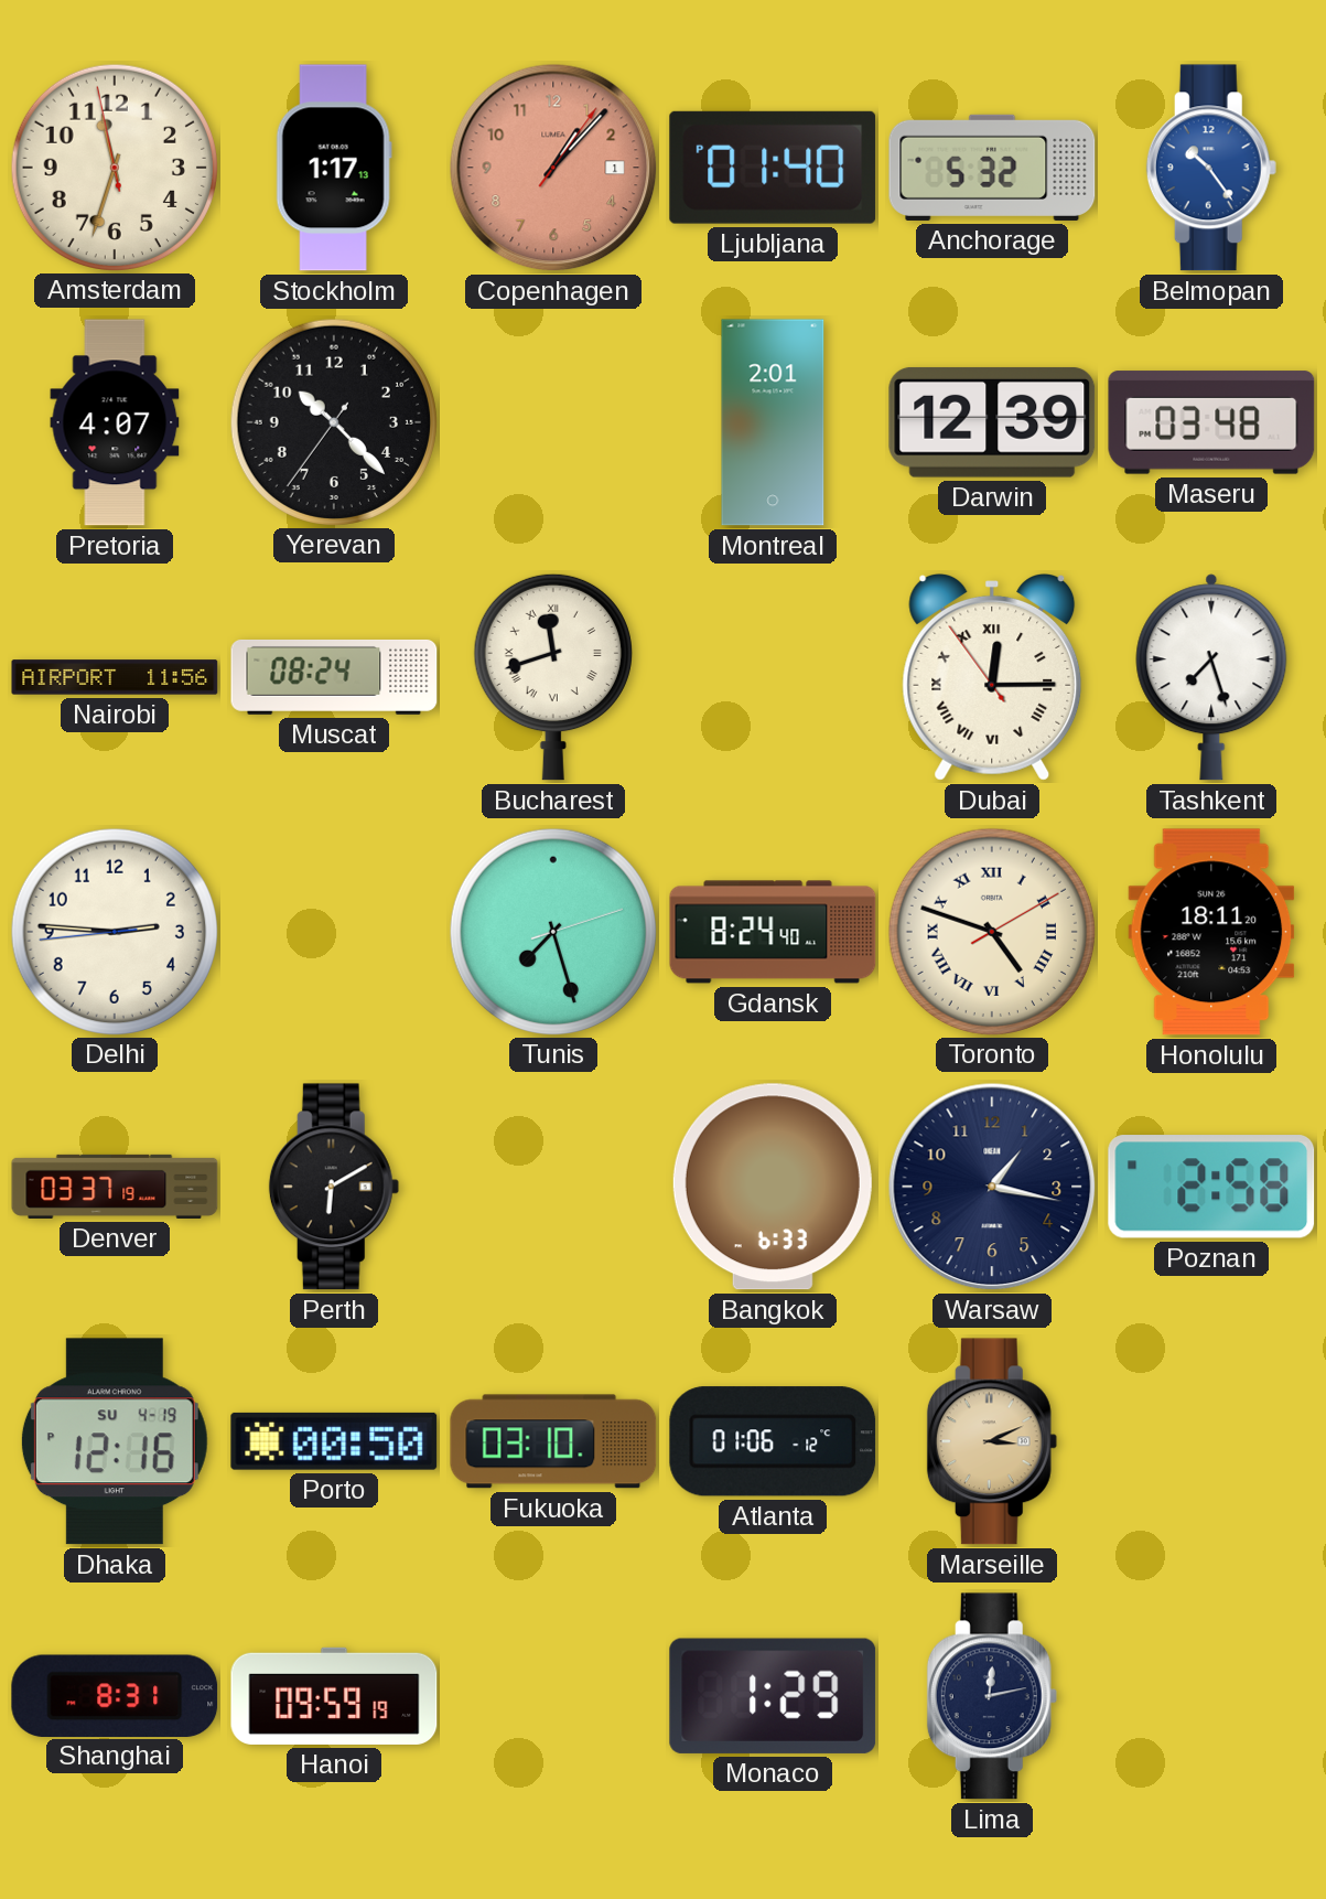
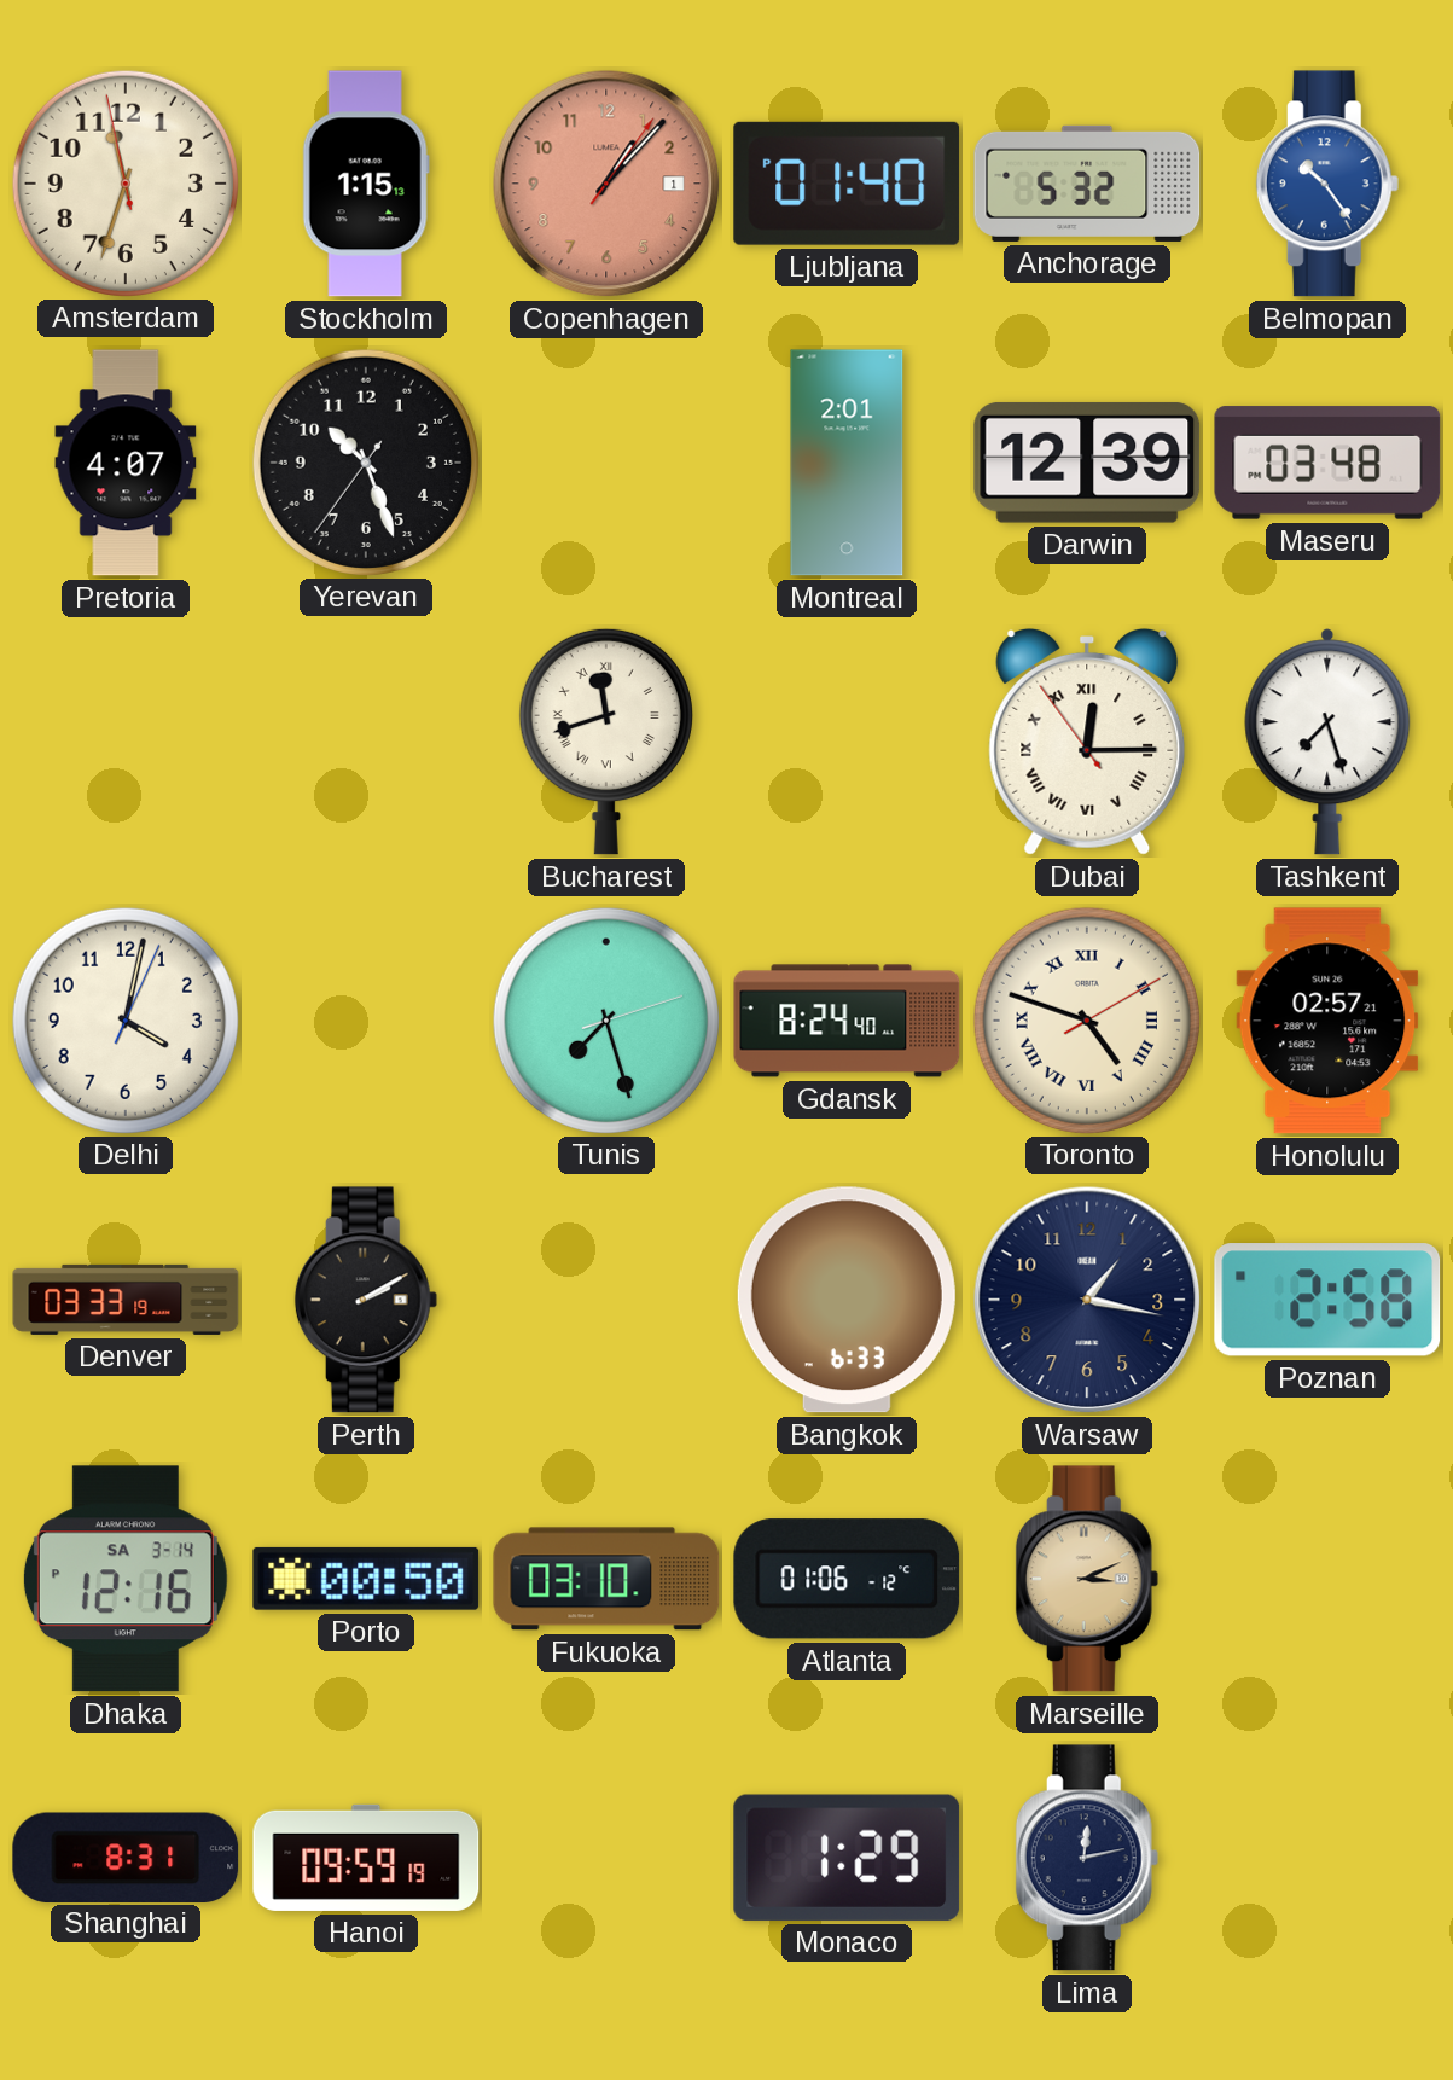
Stockholm: 1:17 -> 1:15 (366, 184)
Yerevan: 10:22 -> 10:26 (365, 461)
Nairobi: 11:56 -> none (115, 677)
Muscat: 08:24 -> none (334, 677)
Delhi: 2:45 -> 4:02 (124, 1019)
Honolulu: 18:11 -> 02:57 (1327, 1021)
Denver: 03:37 -> 03:33 (126, 1300)
Perth: 6:10 -> 2:10 (366, 1300)
Dhaka date: SU 4-19 -> SA 3-14 (126, 1579)
